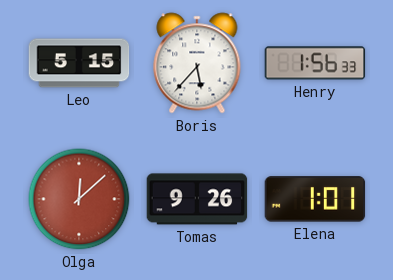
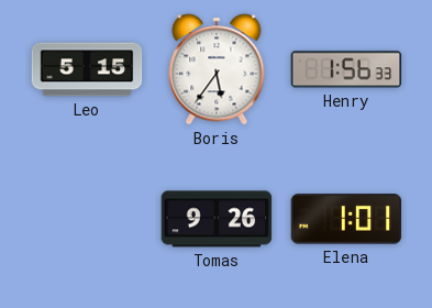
Boris: 5:37 -> 5:36 (217, 69)
Olga: 12:08 -> none (79, 199)
